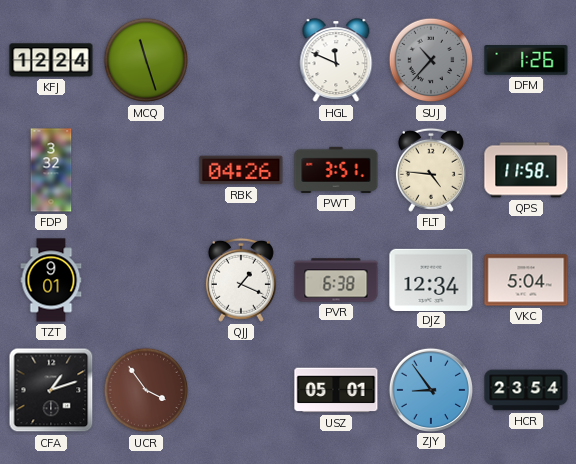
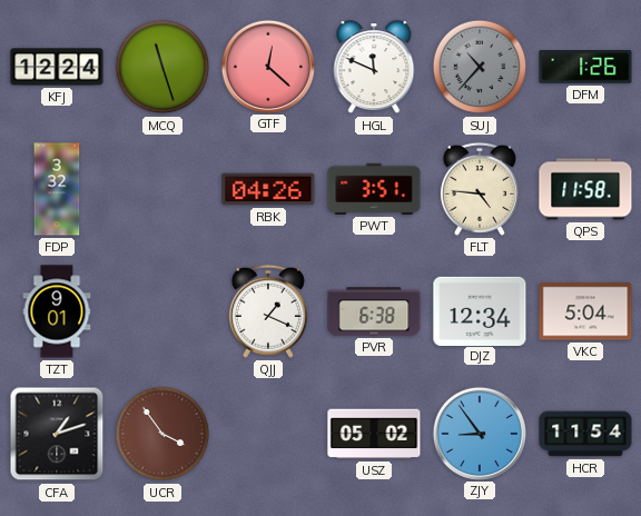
GTF: none -> 12:22 (267, 66)
USZ: 05:01 -> 05:02 (374, 434)
HCR: 23:54 -> 11:54 (585, 434)
